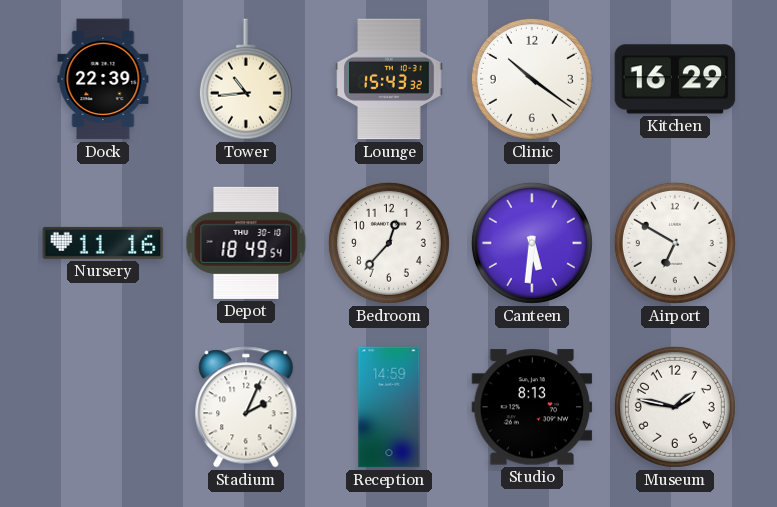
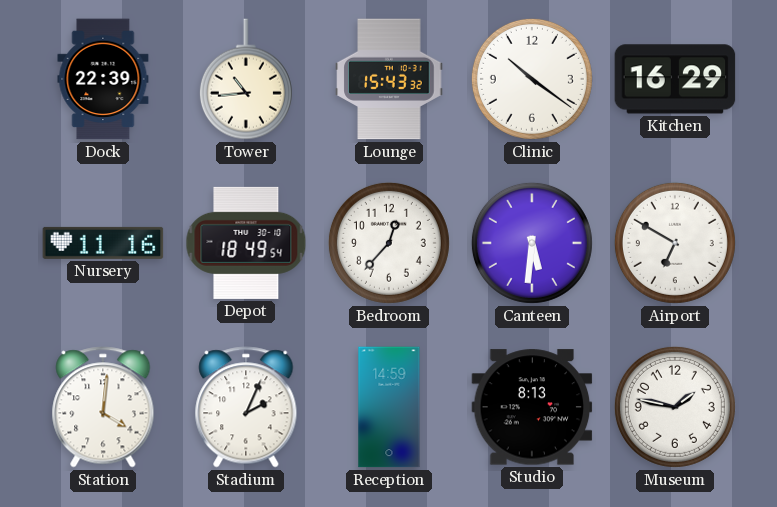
Station: none -> 4:01 (103, 407)
